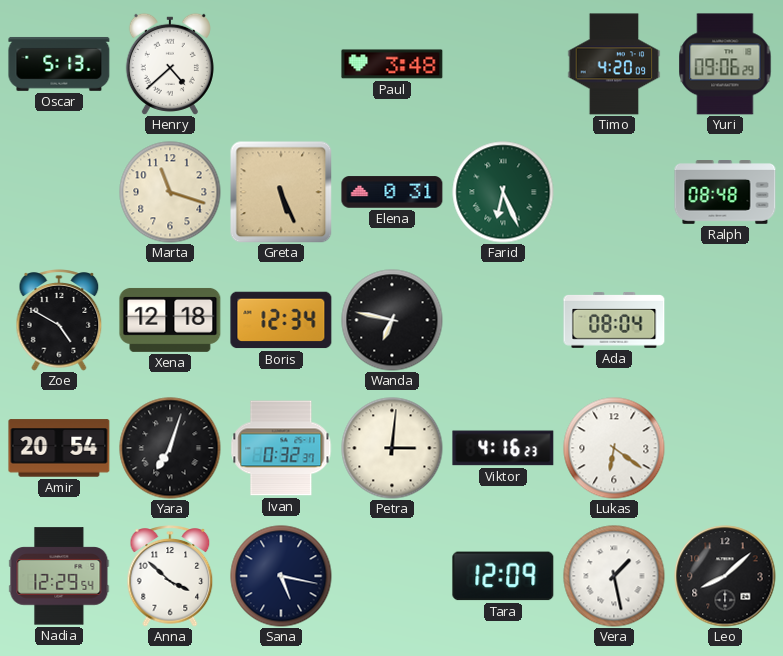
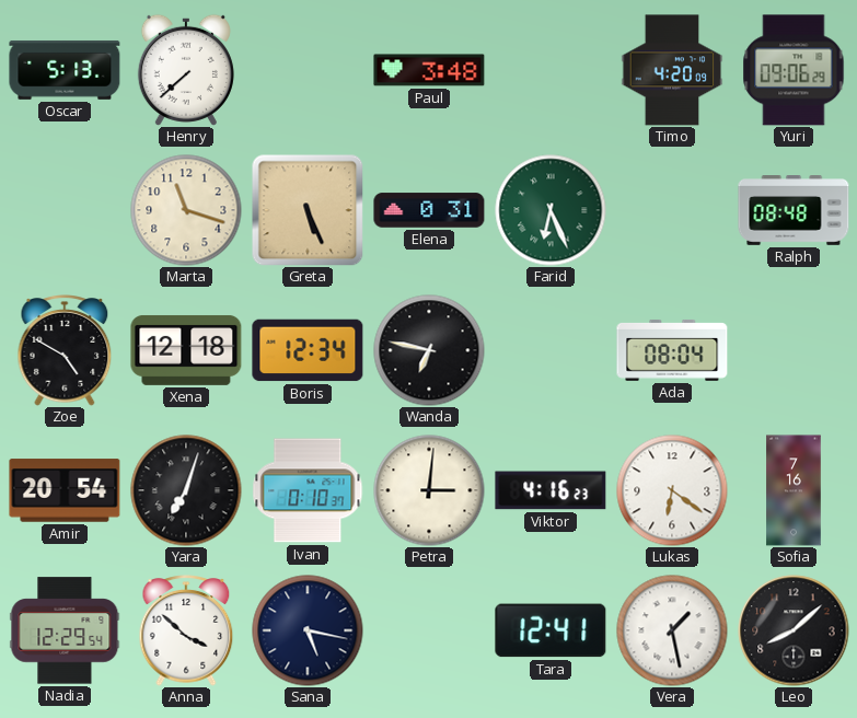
Henry: 4:38 -> 7:38 (186, 70)
Ivan: 0:32 -> 0:10 (308, 490)
Sofia: none -> 7:16 (794, 490)
Tara: 12:09 -> 12:41 (551, 630)
